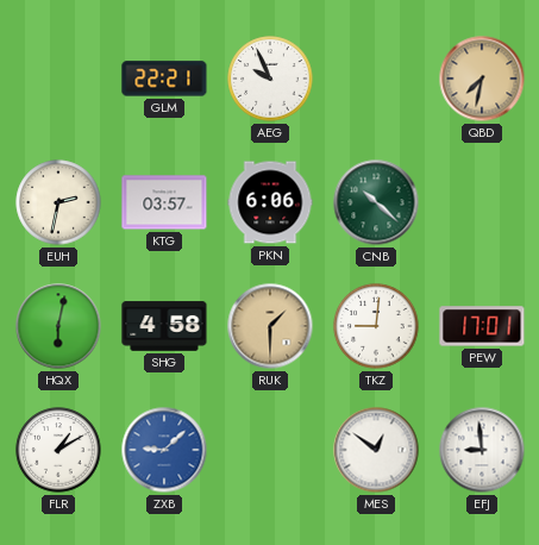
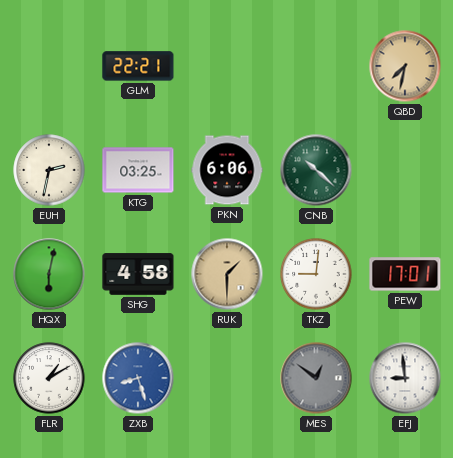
AEG: 9:56 -> none (270, 79)
KTG: 03:57 -> 03:25 (138, 170)
ZXB: 9:08 -> 8:27 (138, 378)
MES dial: white -> grey (316, 378)
